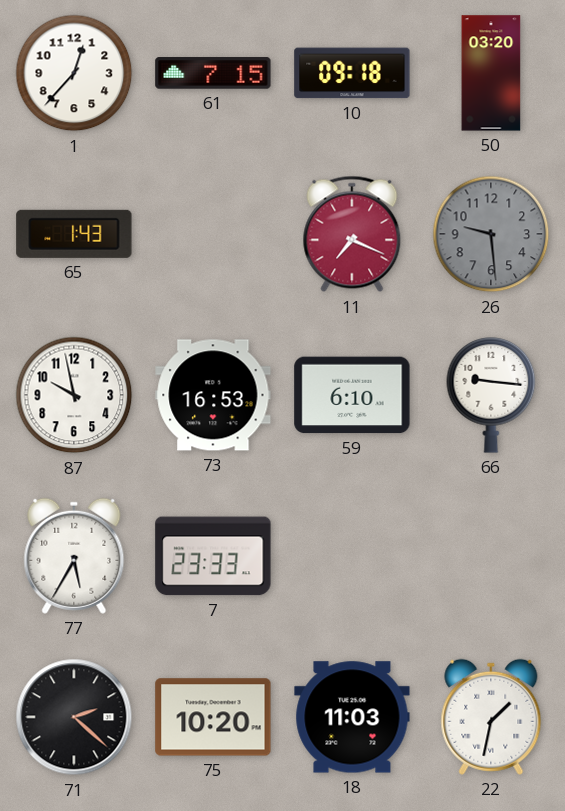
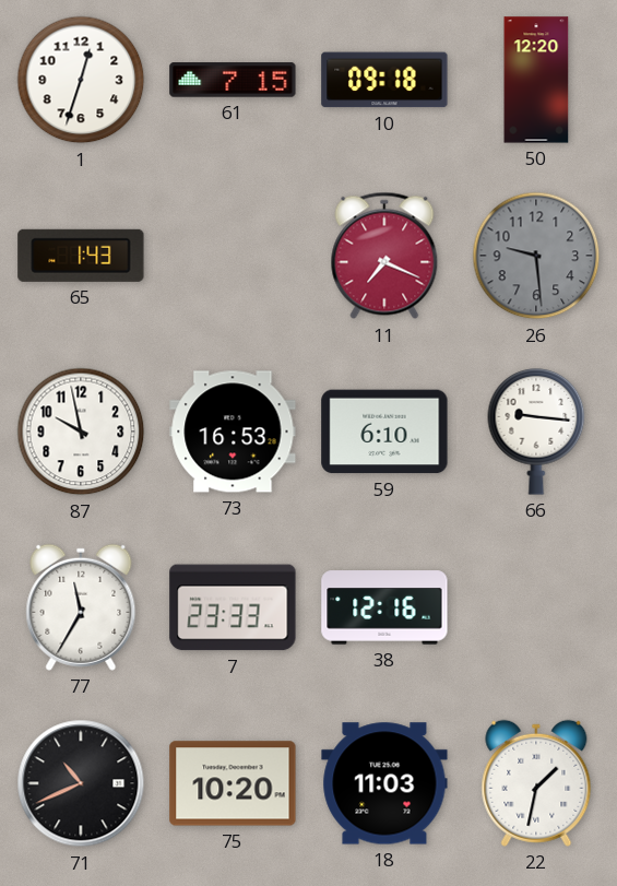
1: 12:37 -> 12:33 (81, 80)
50: 03:20 -> 12:20 (536, 80)
77: 5:35 -> 11:35 (81, 607)
38: none -> 12:16 (384, 607)
71: 2:22 -> 10:41 (81, 783)
